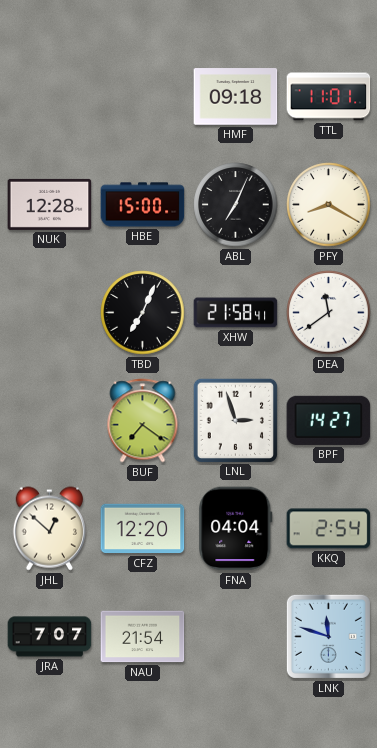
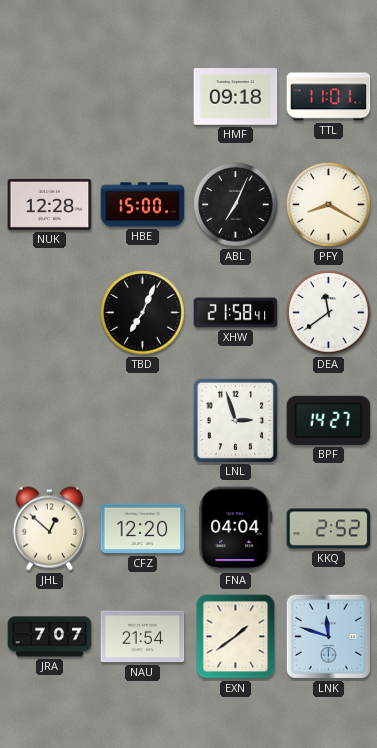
BUF: 7:21 -> none (143, 421)
KKQ: 2:54 -> 2:52 (329, 529)
EXN: none -> 1:39 (236, 637)
